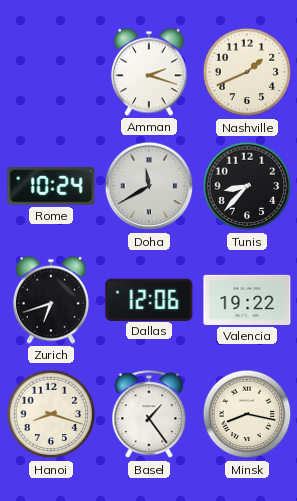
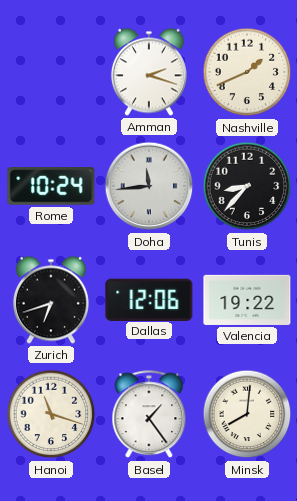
Doha: 11:40 -> 11:44 (149, 186)
Hanoi: 8:18 -> 11:18 (51, 414)
Minsk: 8:17 -> 8:01 (247, 414)
